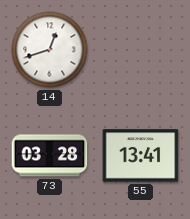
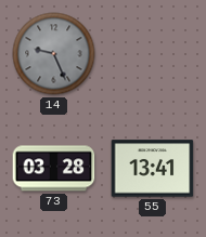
14: 12:42 -> 9:26 (54, 54)
14 dial: white -> grey (54, 54)
